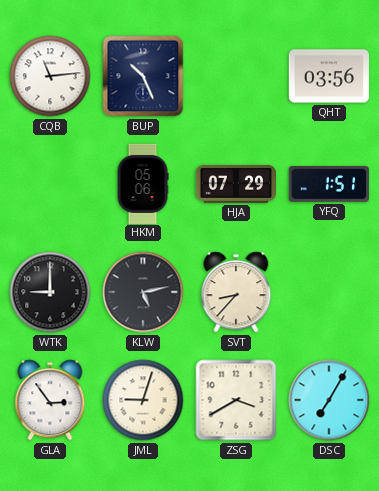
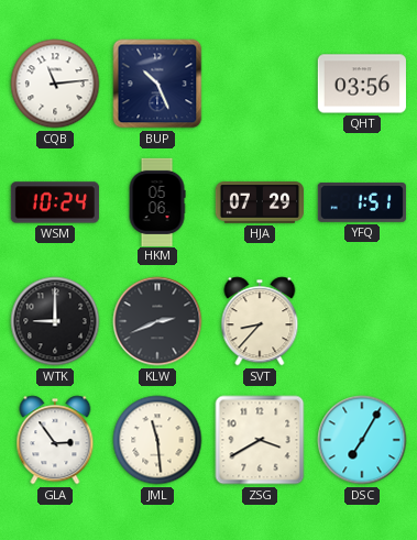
WSM: none -> 10:24 (55, 202)
KLW: 5:13 -> 2:41 (157, 321)
JML: 9:03 -> 11:29 (157, 440)
